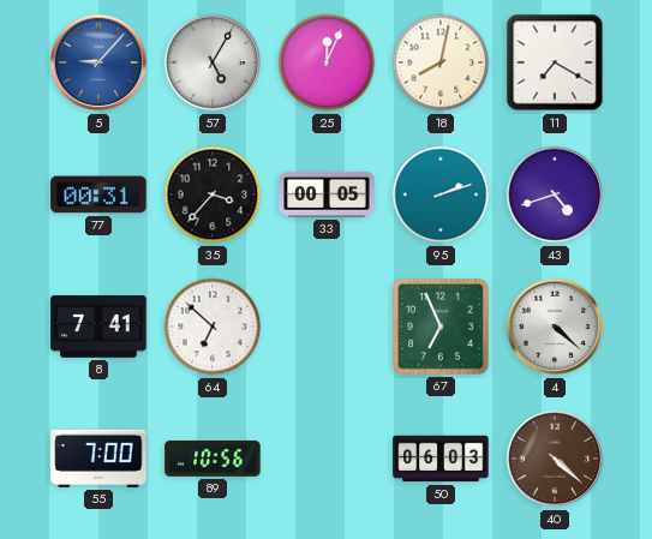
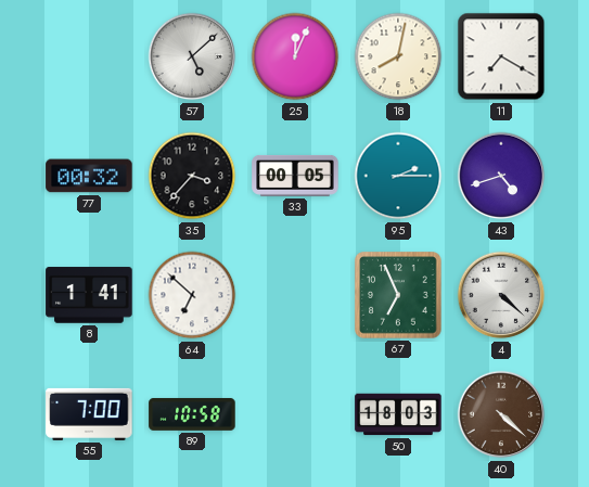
5: 9:07 -> none (98, 62)
57: 5:05 -> 5:08 (192, 56)
77: 00:31 -> 00:32 (89, 176)
95: 2:12 -> 2:15 (398, 176)
8: 7:41 -> 1:41 (89, 295)
89: 10:56 -> 10:58 (192, 414)
50: 06:03 -> 18:03 (398, 414)
